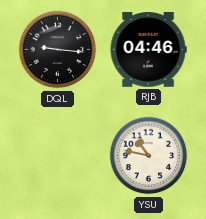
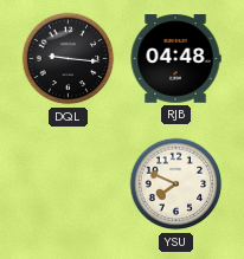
RJB: 04:46 -> 04:48 (175, 59)
YSU: 10:47 -> 7:49 (176, 184)
